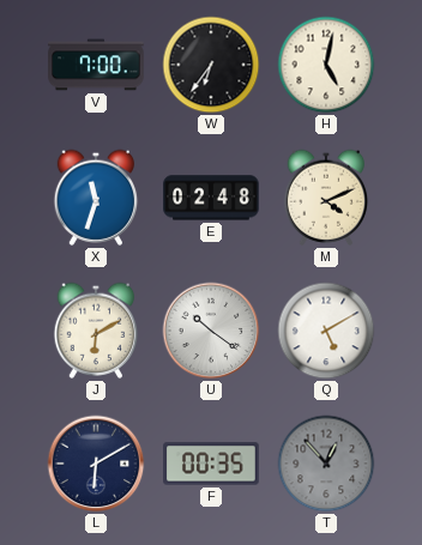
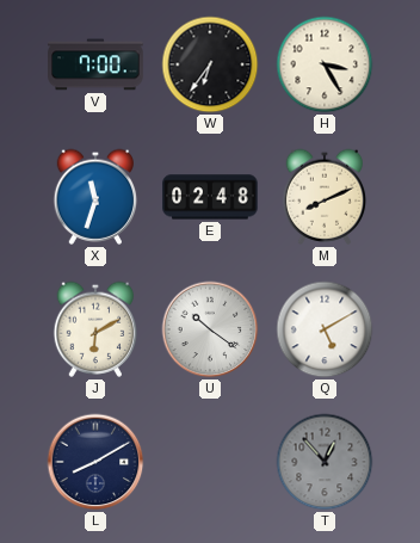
H: 5:02 -> 3:25 (325, 64)
M: 4:11 -> 8:11 (325, 197)
L: 6:10 -> 8:10 (95, 462)
F: 00:35 -> none (211, 464)
